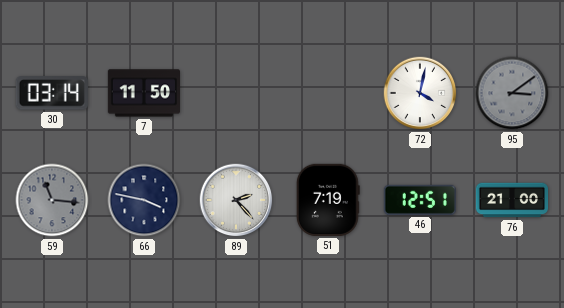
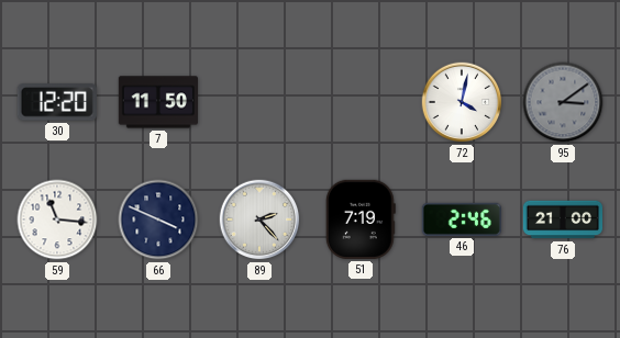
30: 03:14 -> 12:20 (57, 102)
59 dial: grey -> white (57, 219)
66: 3:47 -> 3:49 (158, 219)
46: 12:51 -> 2:46 (462, 219)
